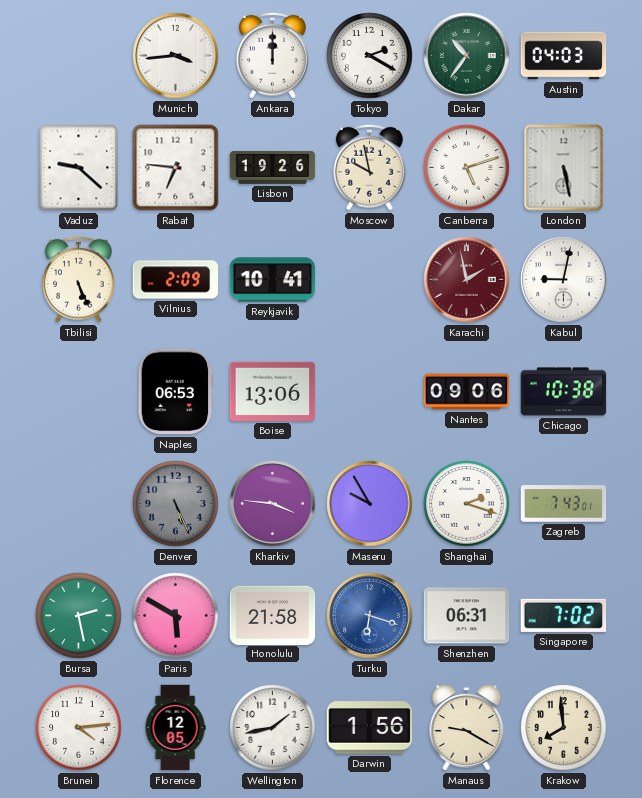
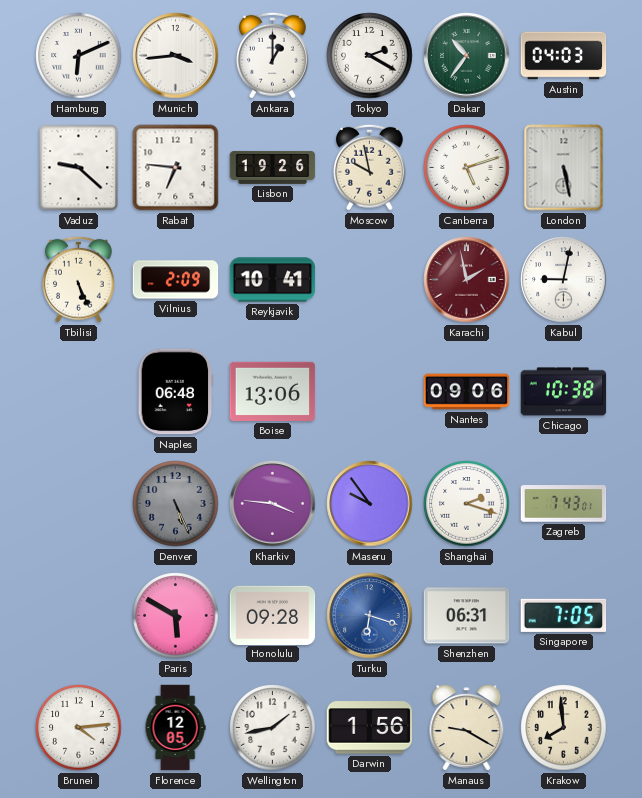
Hamburg: none -> 6:11 (79, 56)
Ankara: 12:00 -> 1:00 (273, 55)
Naples: 06:53 -> 06:48 (176, 392)
Maseru: 9:55 -> 9:54 (370, 504)
Bursa: 2:28 -> none (79, 616)
Honolulu: 21:58 -> 09:28 (273, 615)
Singapore: 7:02 -> 7:05 (564, 615)
